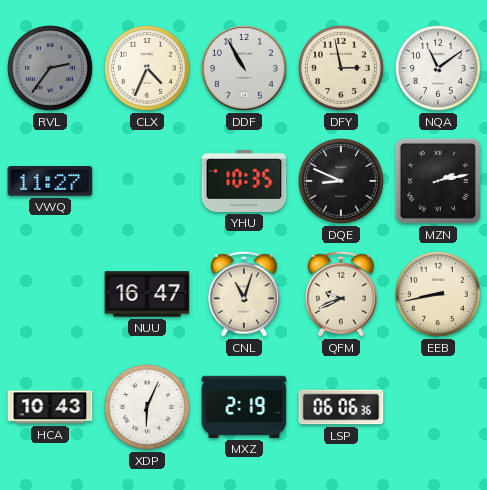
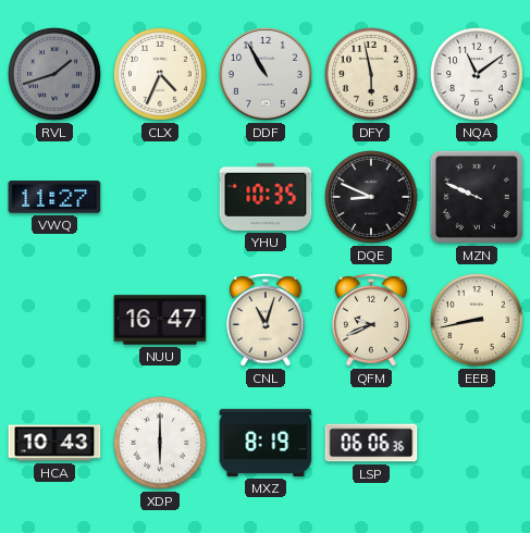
RVL: 2:36 -> 1:42 (56, 75)
DFY: 2:58 -> 5:58 (372, 75)
MZN: 2:13 -> 9:49 (477, 197)
XDP: 6:04 -> 6:00 (161, 444)
MXZ: 2:19 -> 8:19 (266, 443)
